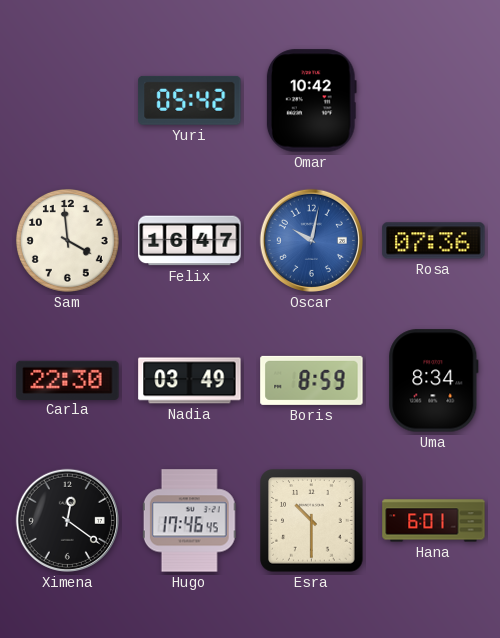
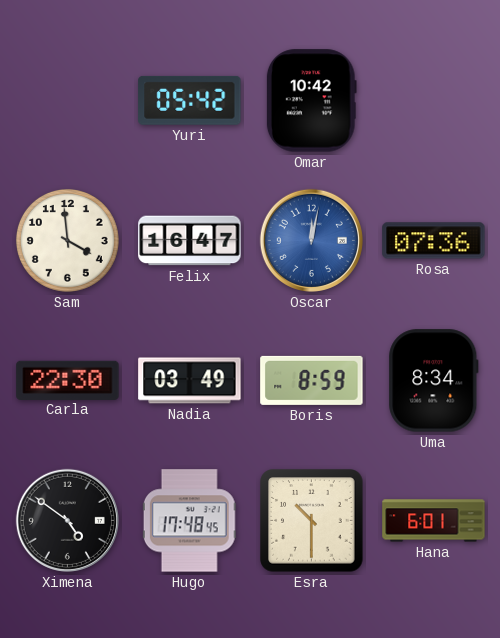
Oscar: 10:02 -> 12:02 (311, 240)
Ximena: 12:21 -> 4:51 (67, 520)
Hugo: 17:46 -> 17:48 (189, 521)
